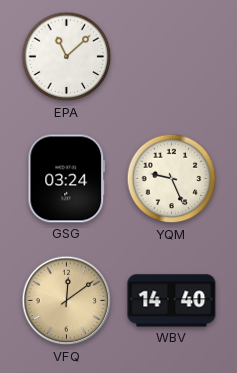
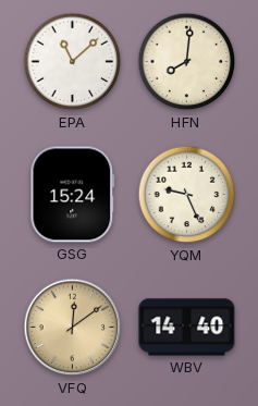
HFN: none -> 8:01 (187, 62)
GSG: 03:24 -> 15:24 (73, 195)
